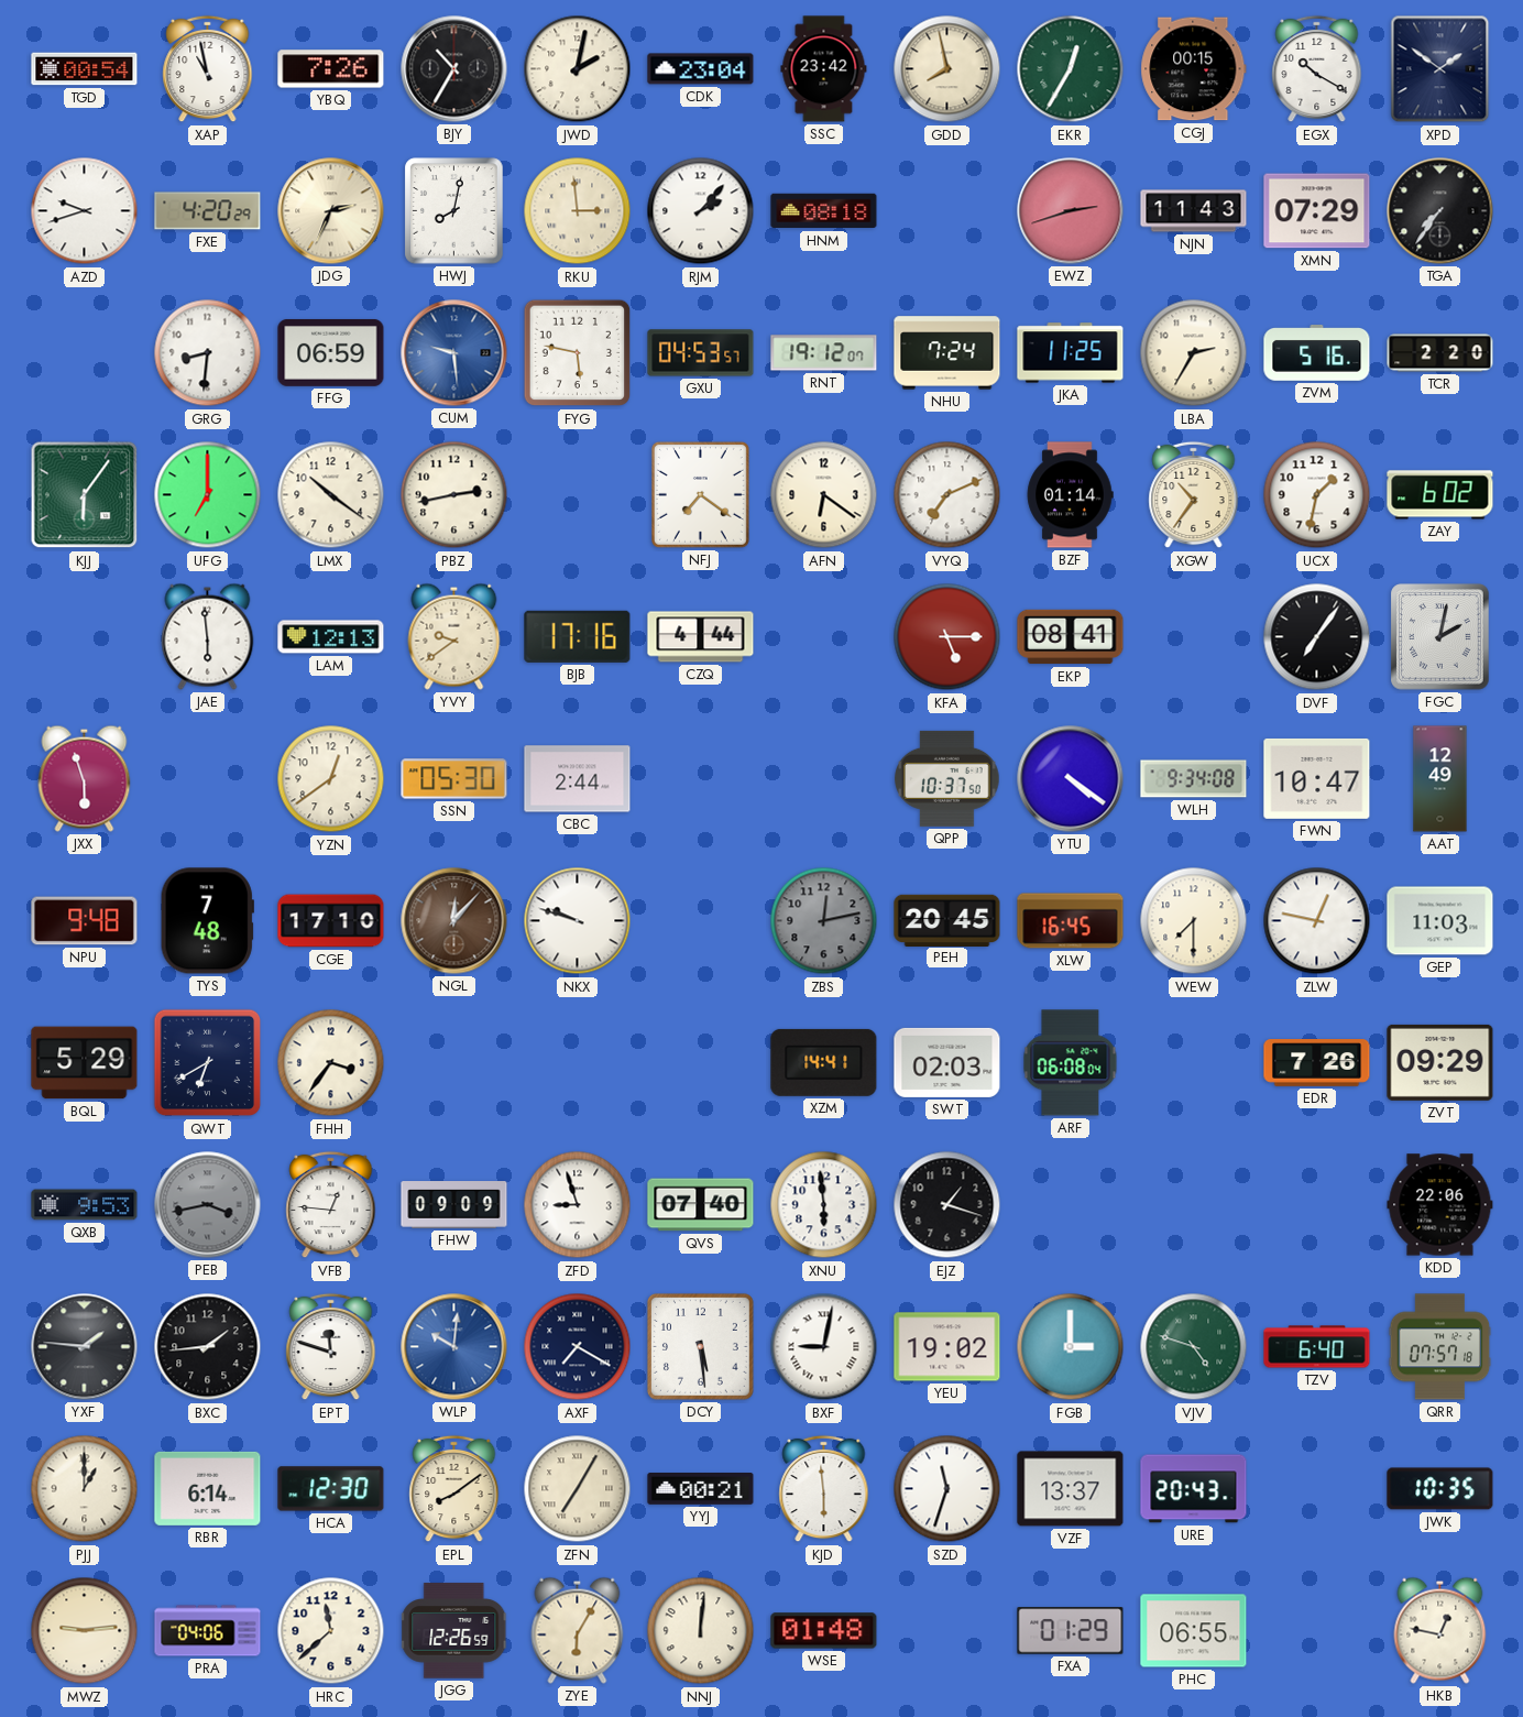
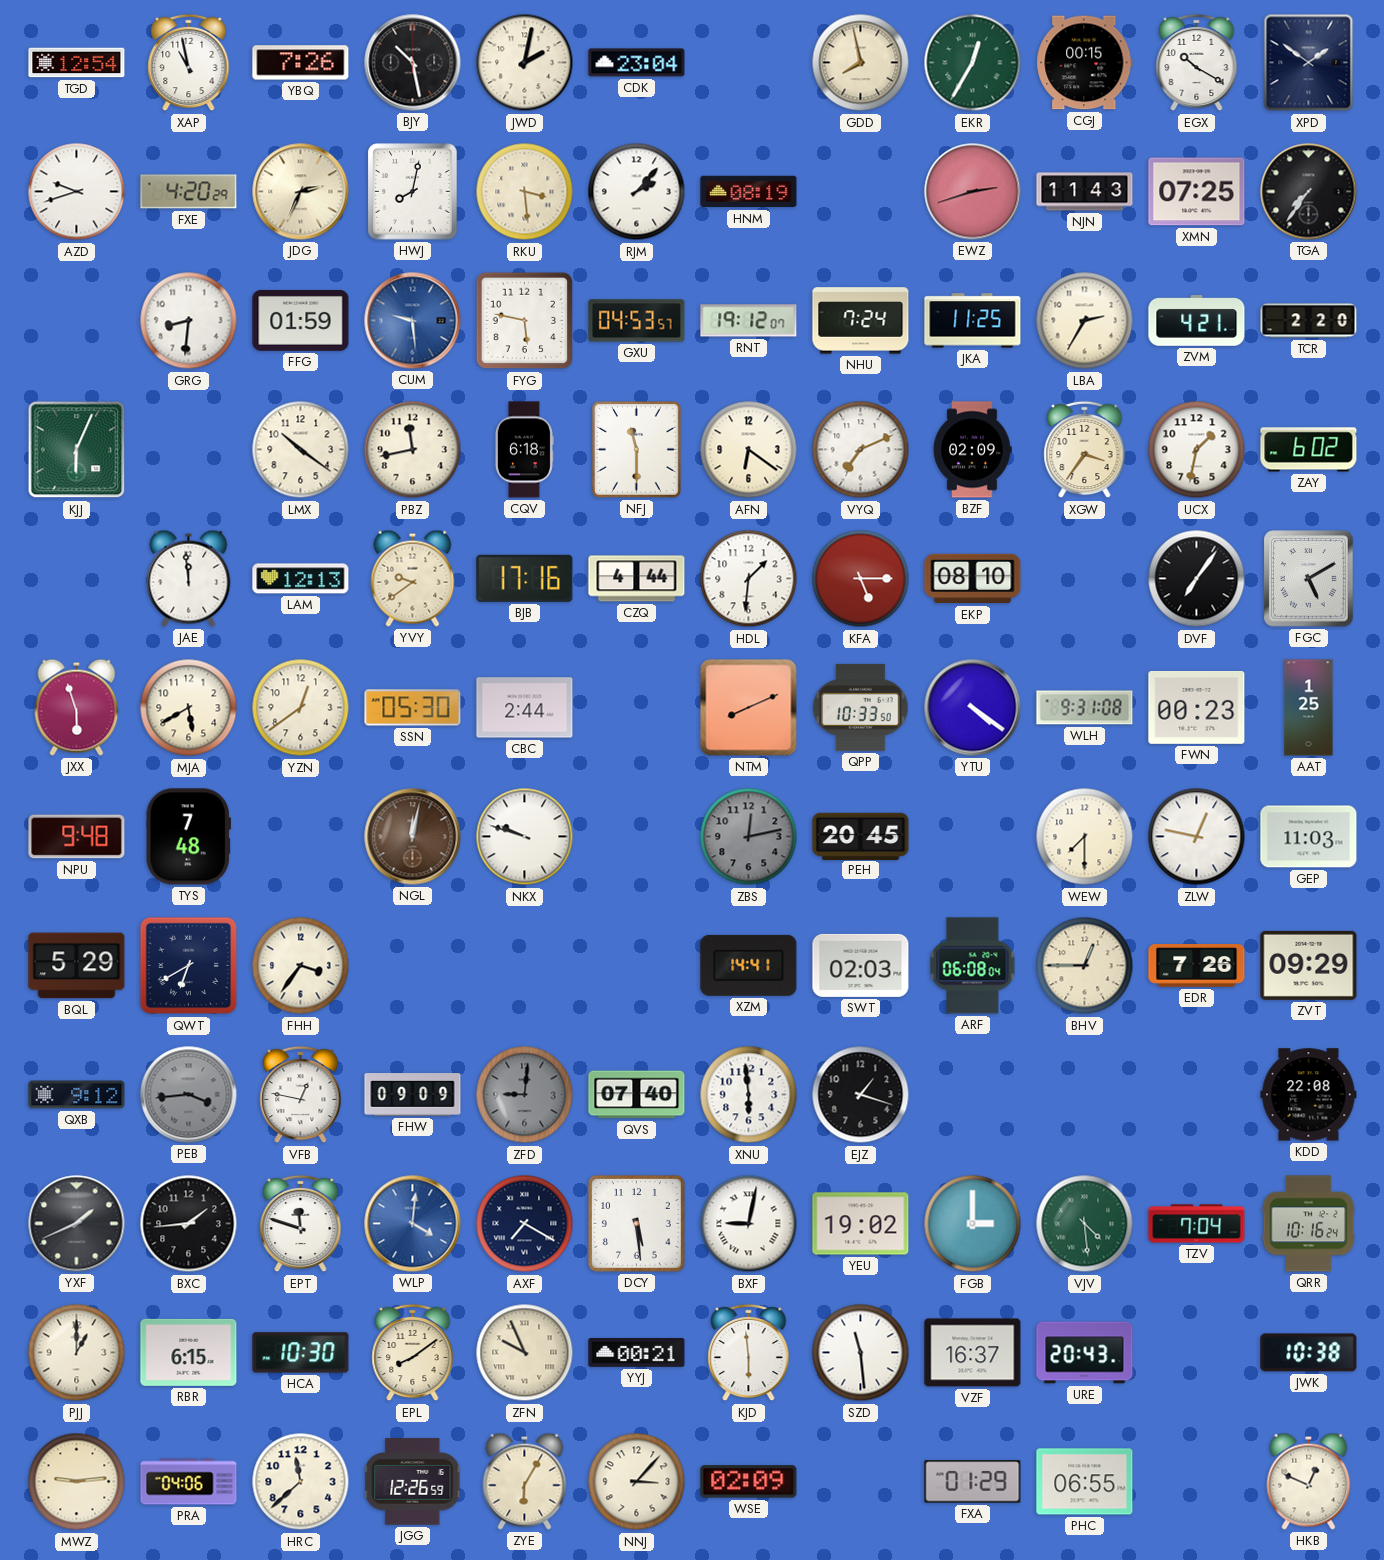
TGD: 00:54 -> 12:54 (77, 63)
BJY: 10:35 -> 10:28 (413, 63)
SSC: 23:42 -> none (824, 69)
RKU: 2:59 -> 3:29 (525, 192)
HNM: 08:18 -> 08:19 (749, 192)
XMN: 07:29 -> 07:25 (1197, 192)
FFG: 06:59 -> 01:59 (301, 320)
ZVM: 5:16 -> 4:21 (1197, 321)
KJJ: 6:06 -> 6:04 (77, 450)
UFG: 7:00 -> none (208, 495)
PBZ: 2:43 -> 11:43 (413, 450)
CQV: none -> 6:18 (524, 450)
NFJ: 7:21 -> 11:30 (636, 449)
BZF: 01:14 -> 02:09 (972, 450)
XGW: 10:36 -> 3:36 (1085, 450)
JAE: 5:59 -> 11:59 (189, 578)
HDL: none -> 1:31 (749, 579)
EKP: 08:41 -> 08:10 (973, 579)
FGC: 2:02 -> 5:10 (1309, 579)
MJA: none -> 5:40 (189, 708)
NTM: none -> 8:11 (749, 708)
QPP: 10:37 -> 10:33 (861, 707)
WLH: 9:34 -> 9:31 (1085, 708)
FWN: 10:47 -> 00:23 (1197, 707)
AAT: 12:49 -> 1:25 (1309, 708)
CGE: 17:10 -> none (331, 921)
NGL: 12:07 -> 12:02 (413, 837)
XLW: 16:45 -> none (1071, 921)
BHV: none -> 12:45 (1085, 966)
QXB: 9:53 -> 9:12 (77, 1095)
PEB: 3:43 -> 3:44 (189, 1095)
VFB: 12:46 -> 12:47 (301, 1095)
ZFD: 8:57 -> 9:01 (525, 1095)
ZFD dial: white -> grey (525, 1095)
KDD: 22:06 -> 22:08 (1309, 1095)
YXF: 1:46 -> 1:41 (77, 1224)
WLP: 10:01 -> 4:01 (413, 1224)
VJV: 4:48 -> 4:29 (1085, 1224)
TZV: 6:40 -> 7:04 (1197, 1224)
QRR: 07:57 -> 10:16 (1309, 1224)
RBR: 6:14 -> 6:15 (189, 1352)
HCA: 12:30 -> 10:30 (301, 1353)
ZFN: 7:05 -> 9:56 (525, 1353)
SZD: 11:33 -> 11:29 (861, 1353)
VZF: 13:37 -> 16:37 (973, 1353)
JWK: 10:35 -> 10:38 (1309, 1353)
NNJ: 12:01 -> 3:07 (637, 1482)
WSE: 01:48 -> 02:09 (749, 1482)
HKB: 12:47 -> 12:49 (1309, 1481)
